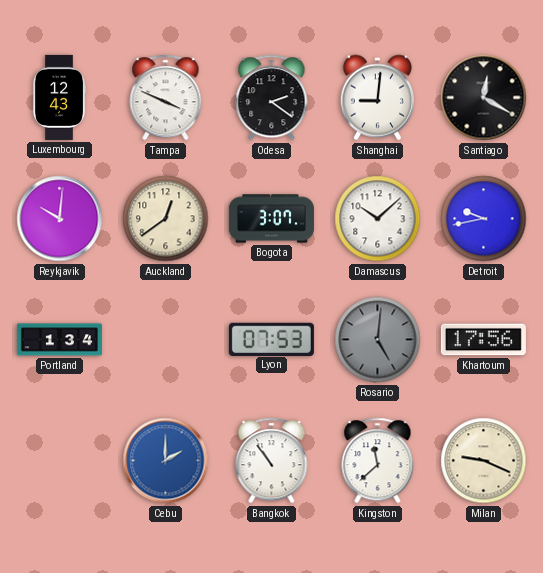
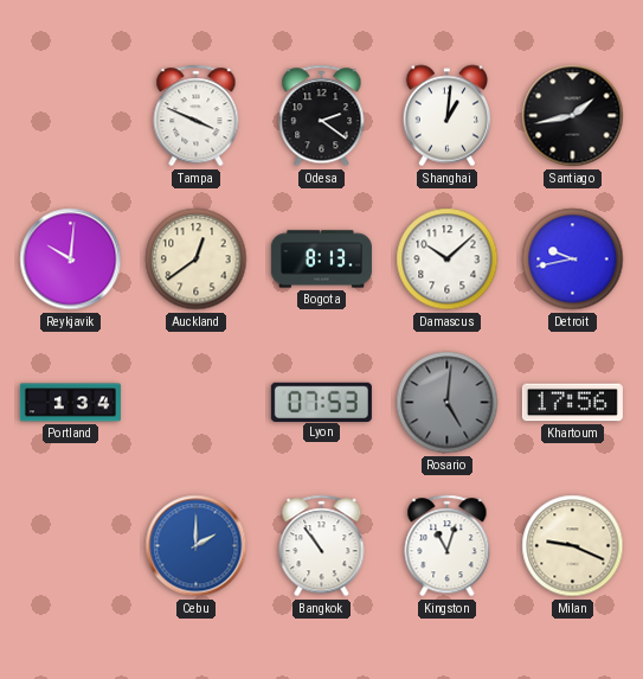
Luxembourg: 12:43 -> none (59, 97)
Shanghai: 9:01 -> 1:01 (446, 116)
Santiago: 12:20 -> 1:43 (573, 116)
Bogota: 3:07 -> 8:13 (321, 260)
Kingston: 11:38 -> 11:03 (448, 546)
